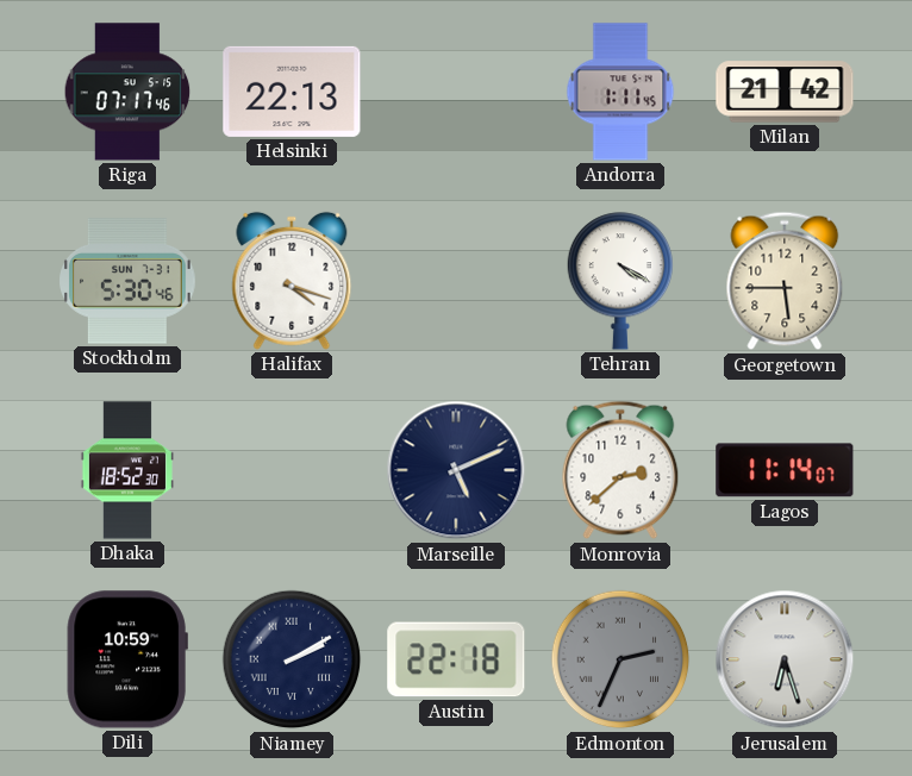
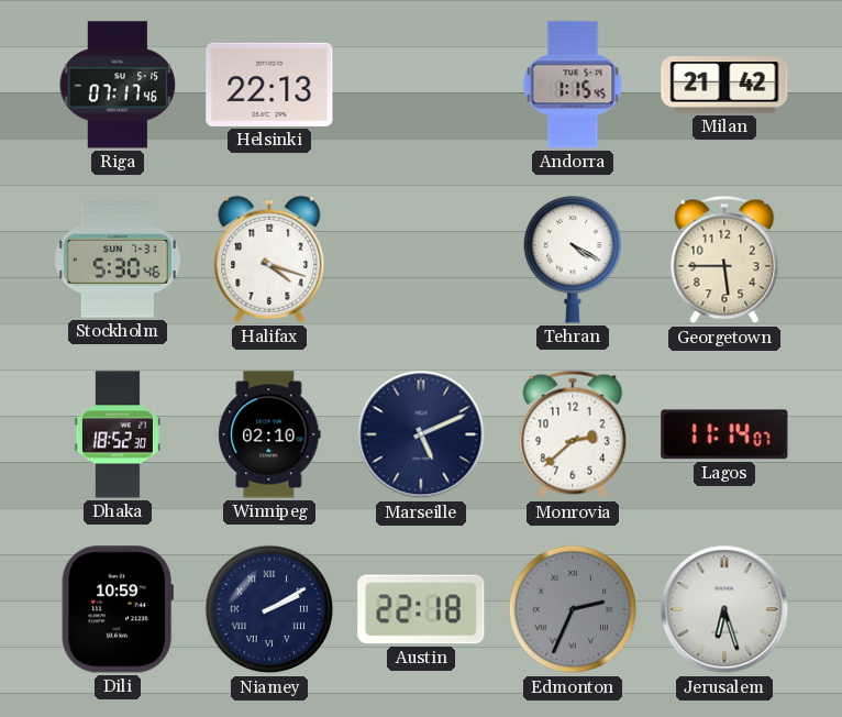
Andorra: 1:11 -> 1:15 (573, 85)
Winnipeg: none -> 02:10 (269, 434)
